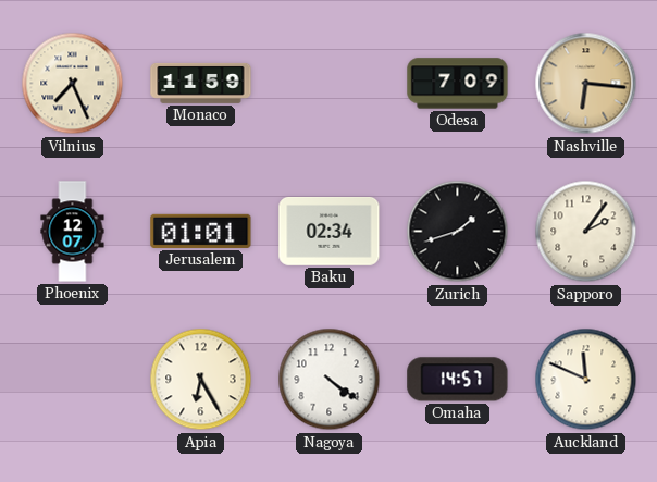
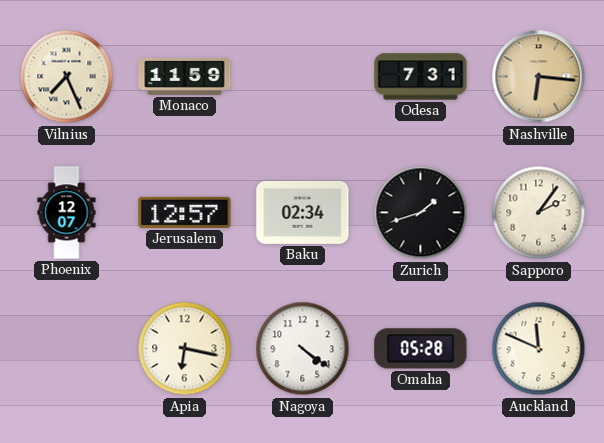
Odesa: 7:09 -> 7:31 (421, 77)
Jerusalem: 01:01 -> 12:57 (185, 212)
Apia: 6:25 -> 6:17 (185, 349)
Omaha: 14:57 -> 05:28 (421, 349)
